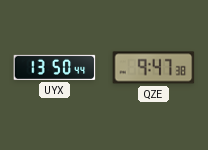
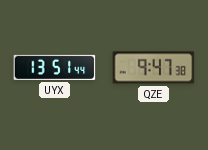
UYX: 13:50 -> 13:51 (55, 67)
